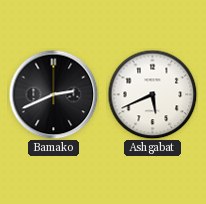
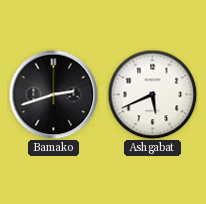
Bamako: 2:41 -> 2:42 (53, 94)
